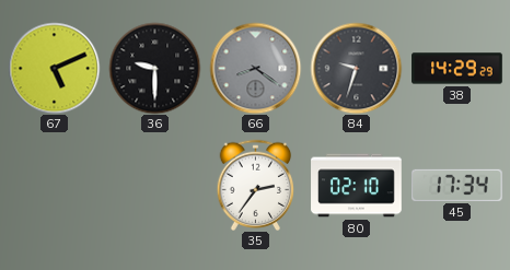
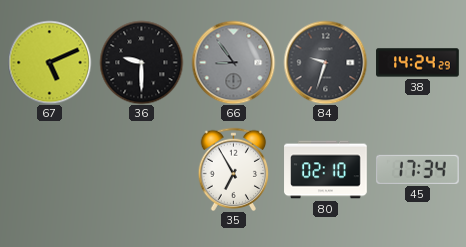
66: 8:21 -> 8:54 (233, 62)
38: 14:29 -> 14:24 (418, 63)
35: 2:36 -> 6:55 (234, 169)
